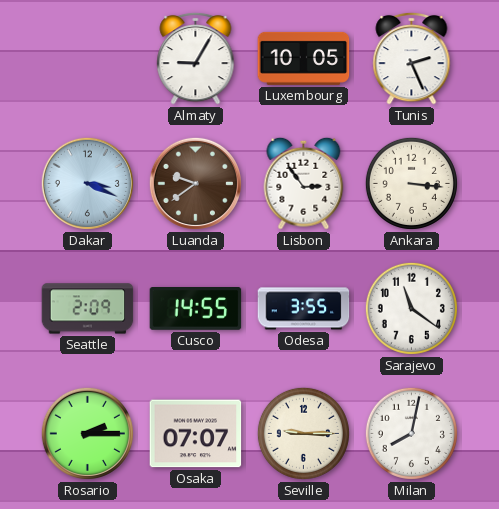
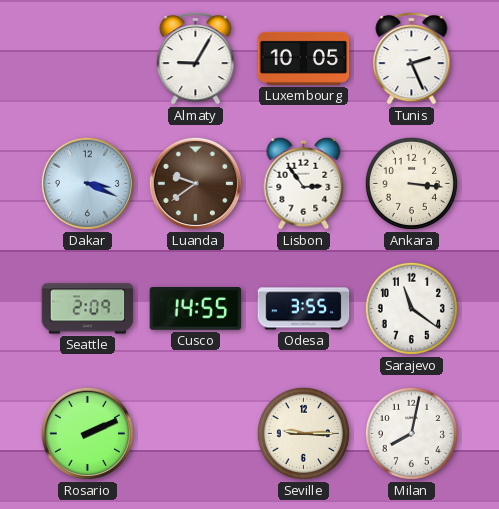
Rosario: 2:15 -> 2:11 (87, 433)
Osaka: 07:07 -> none (196, 434)
